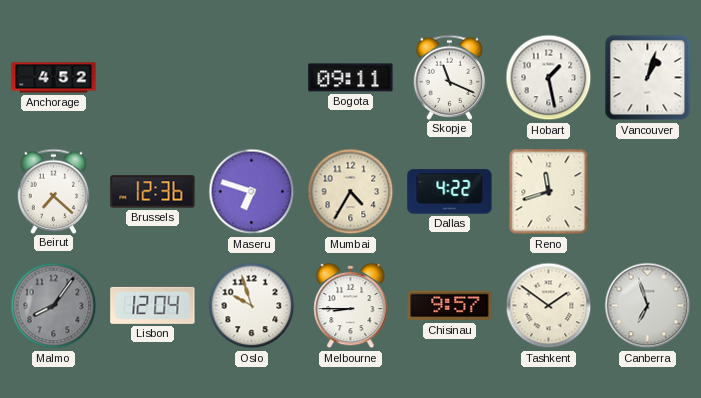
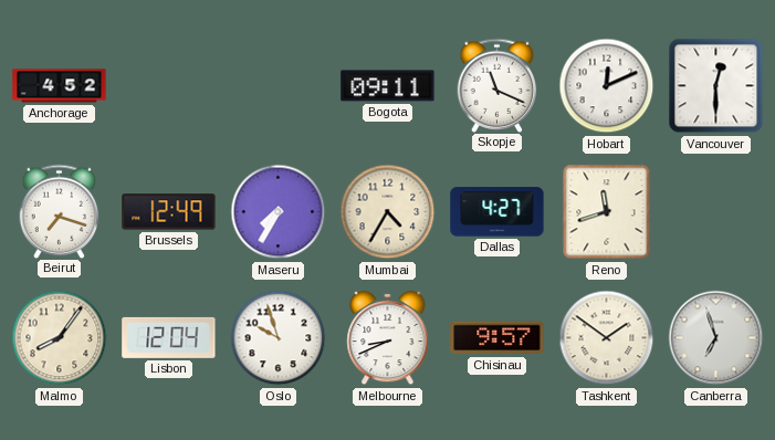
Hobart: 1:28 -> 12:11 (607, 86)
Vancouver: 1:03 -> 12:30 (716, 86)
Beirut: 7:22 -> 7:18 (60, 211)
Brussels: 12:36 -> 12:49 (169, 212)
Maseru: 6:48 -> 7:35 (279, 212)
Dallas: 4:22 -> 4:27 (498, 212)
Malmo dial: grey -> cream (60, 338)
Melbourne: 8:45 -> 8:41 (388, 338)
